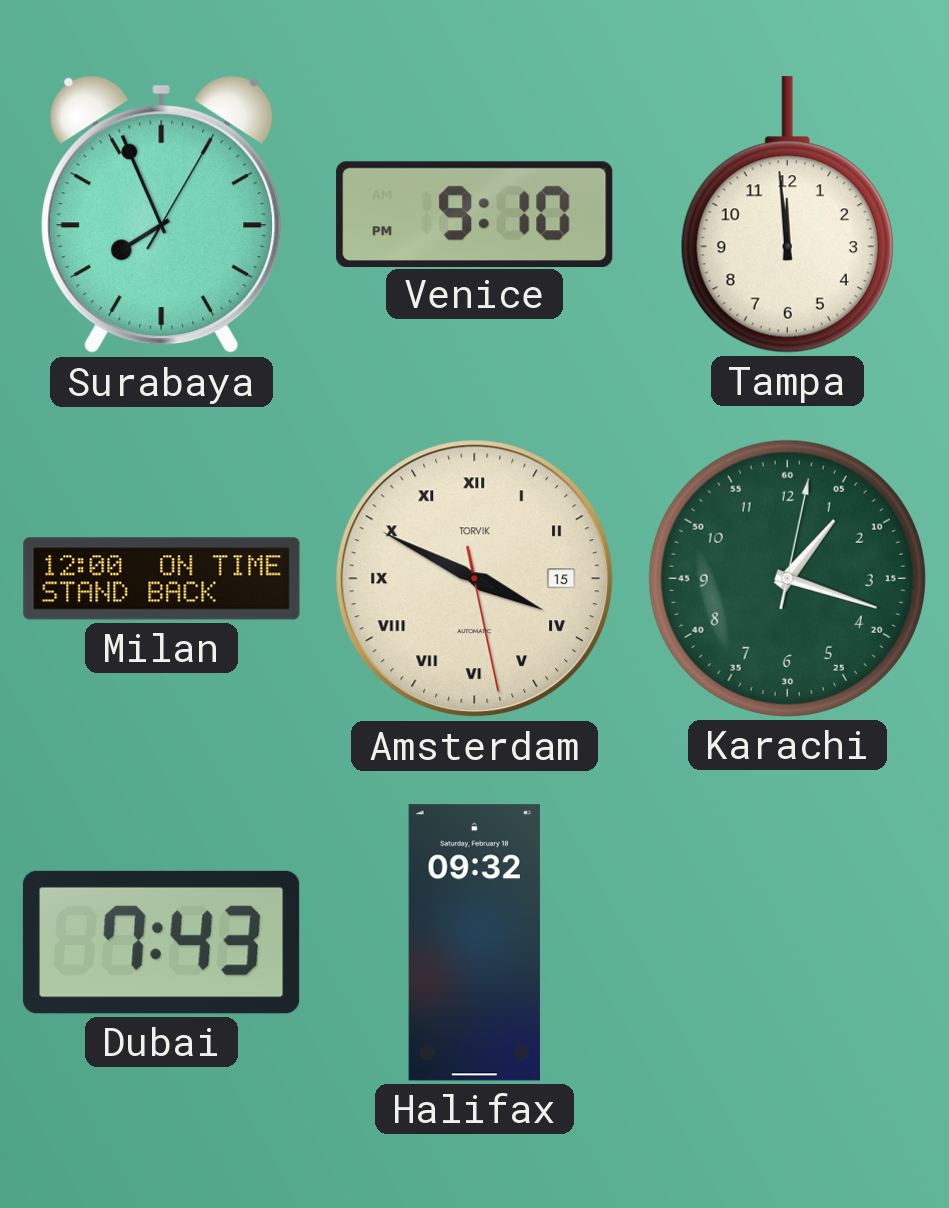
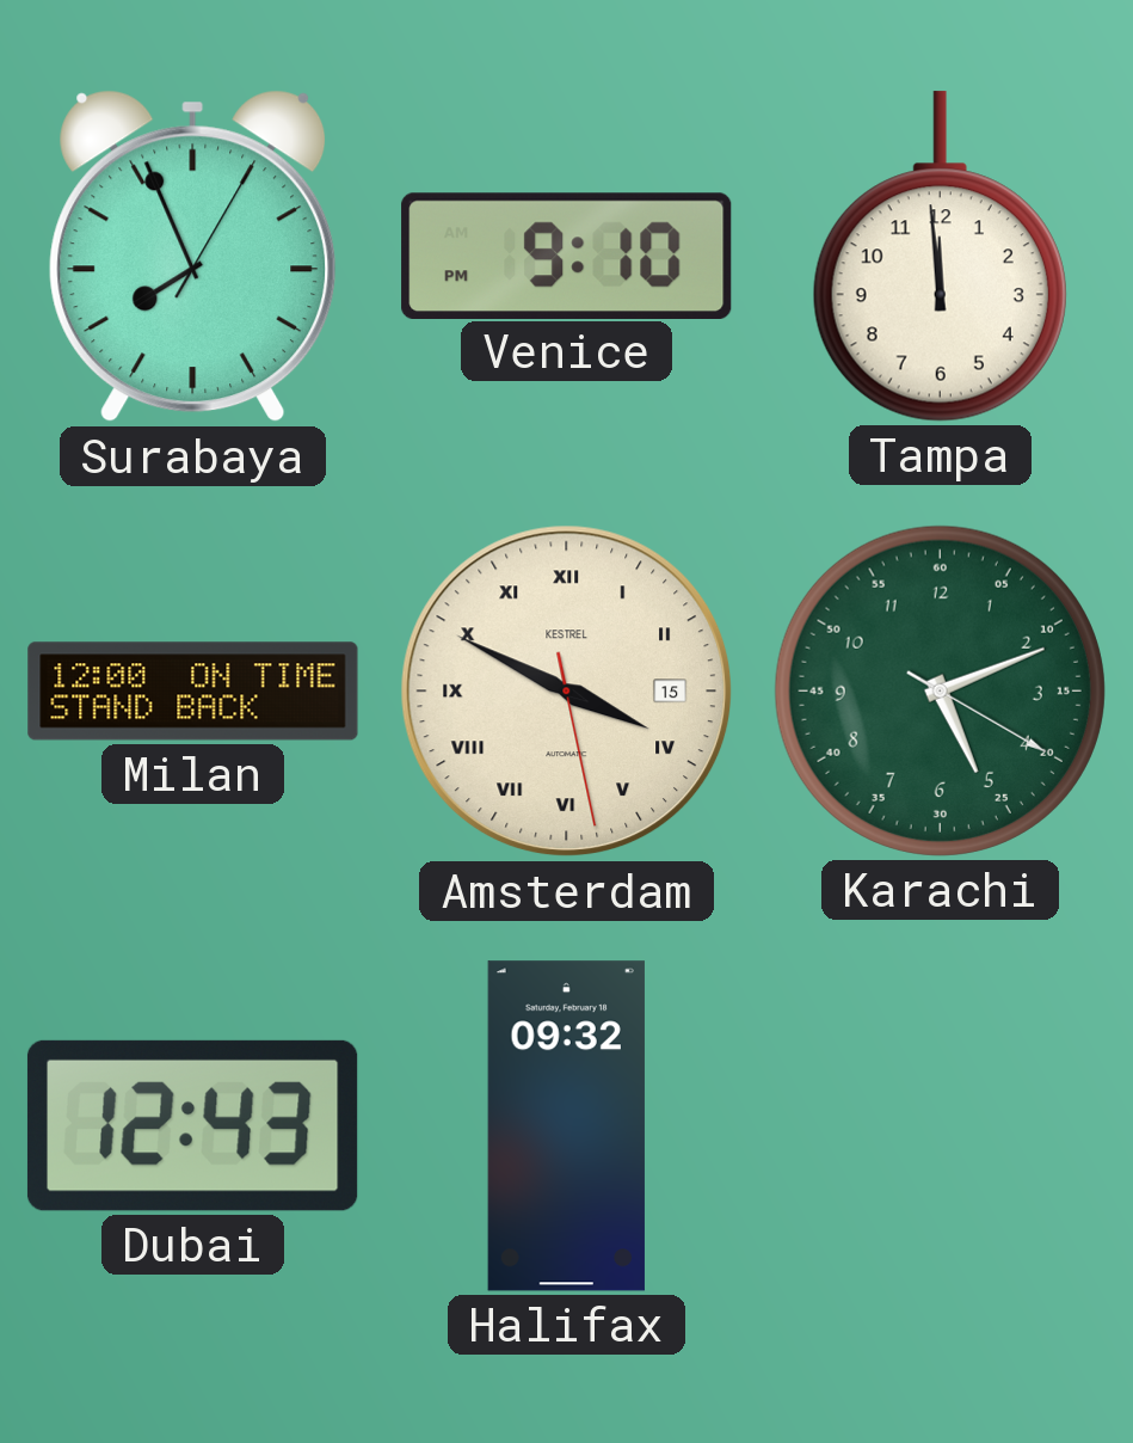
Amsterdam brand: TORVIK -> KESTREL (567, 692)
Karachi: 1:18 -> 5:11 (940, 690)
Dubai: 7:43 -> 12:43 (192, 1125)
